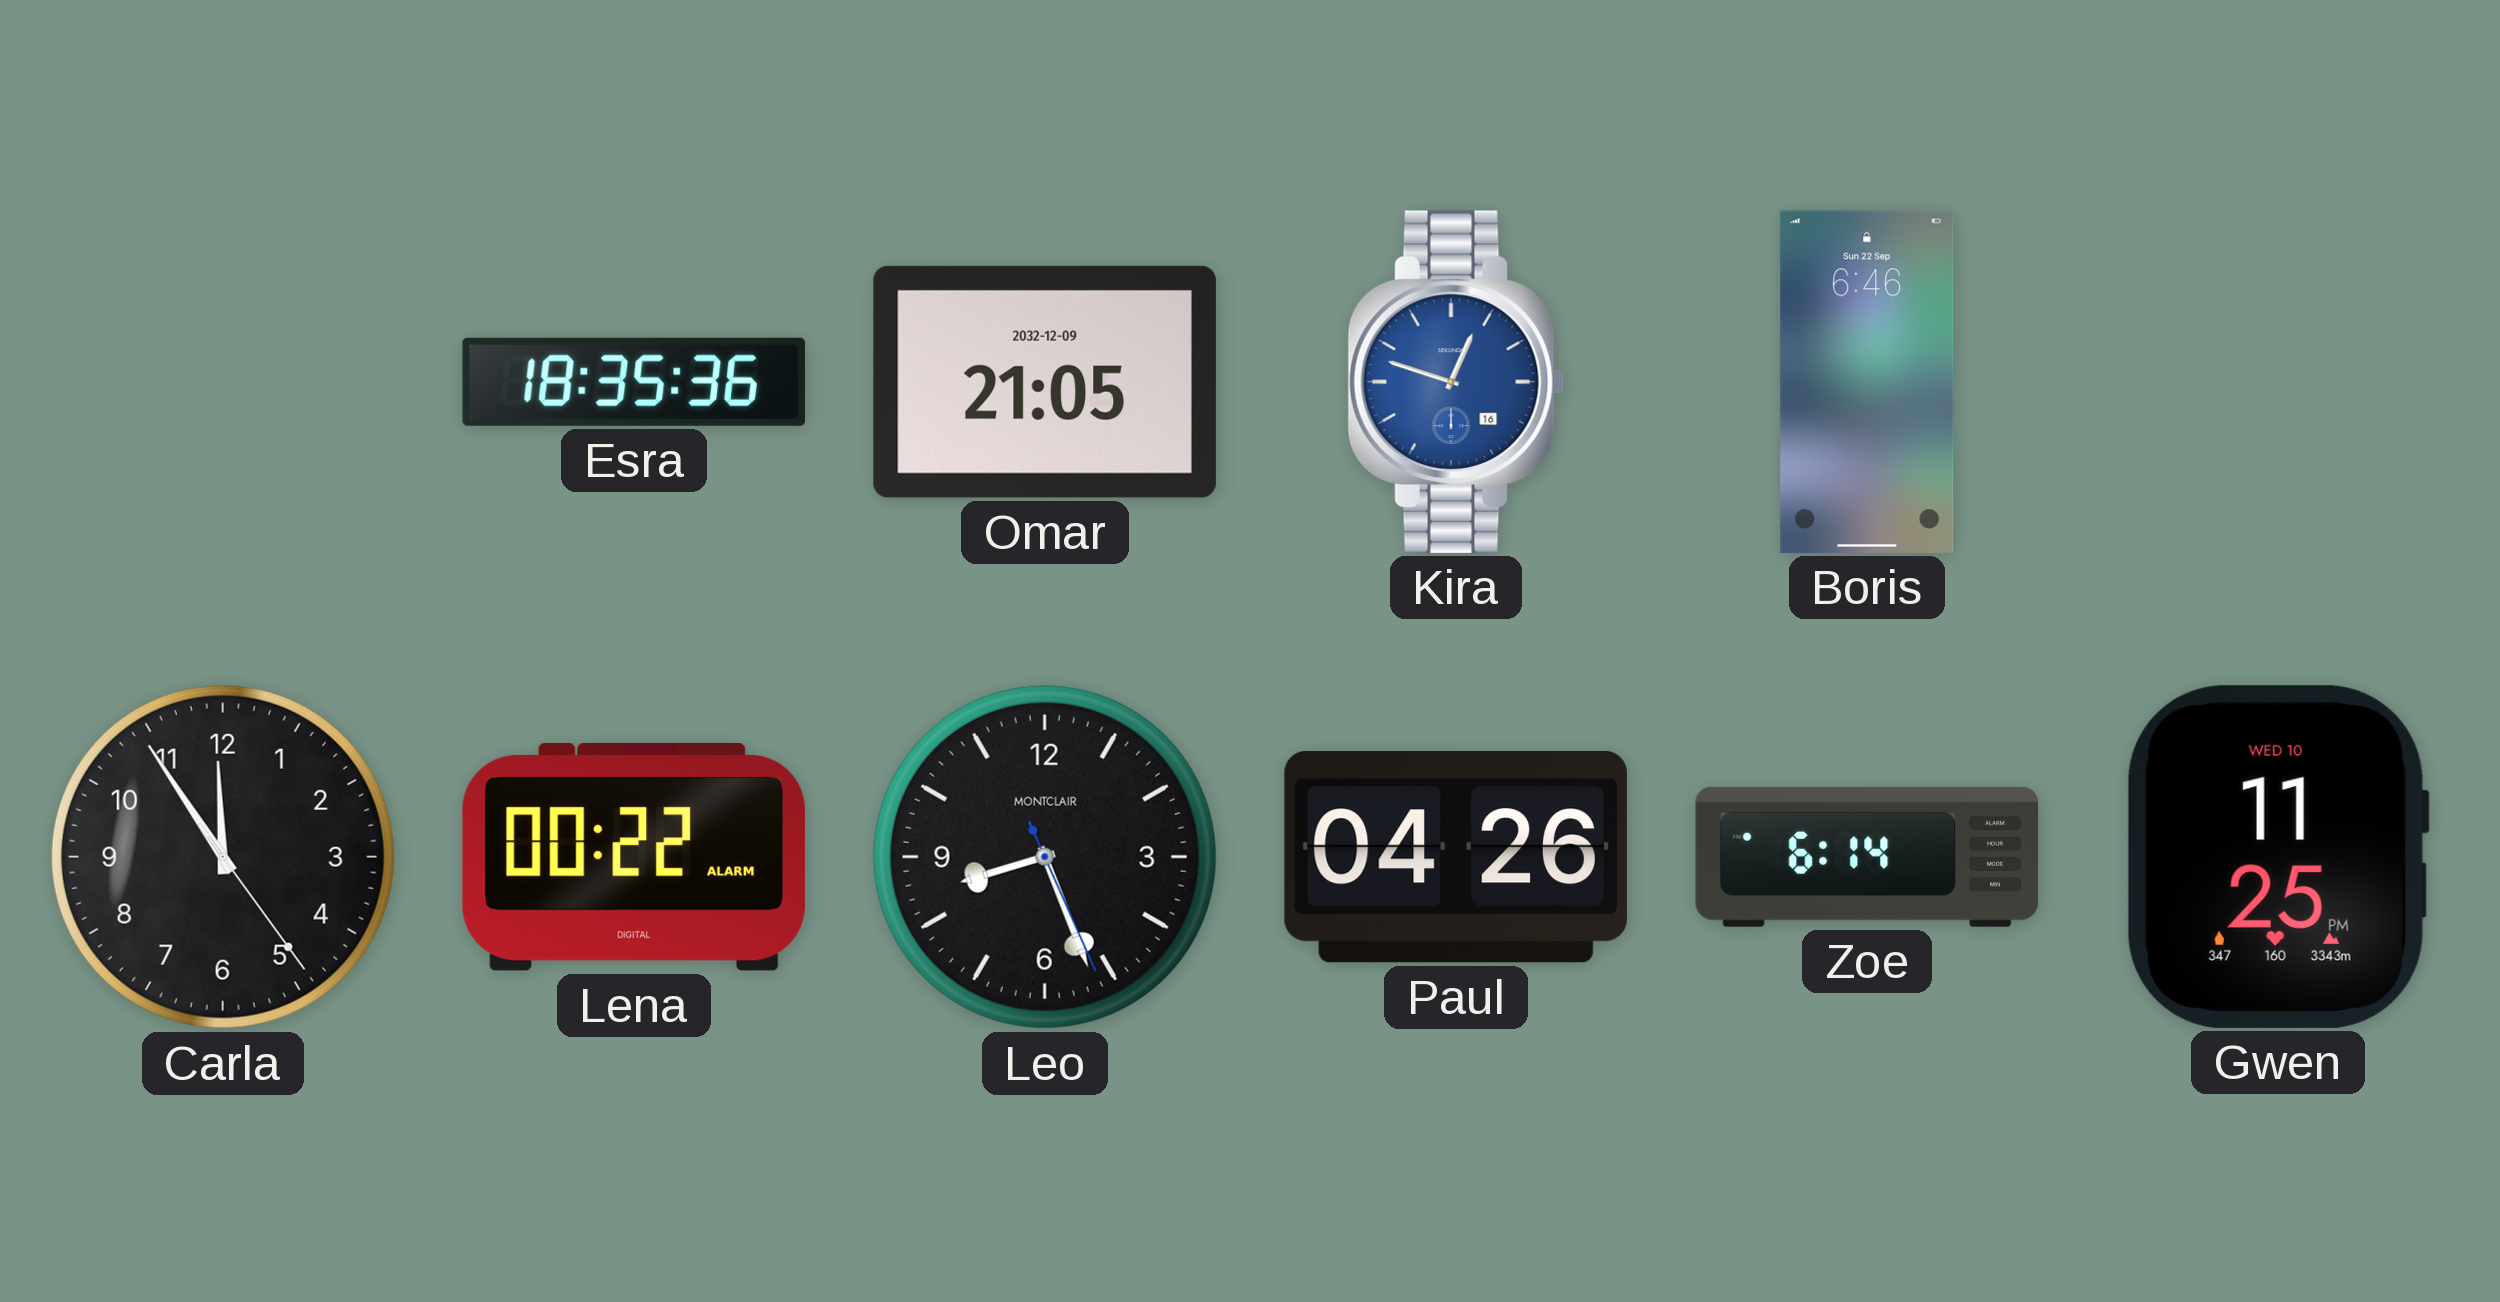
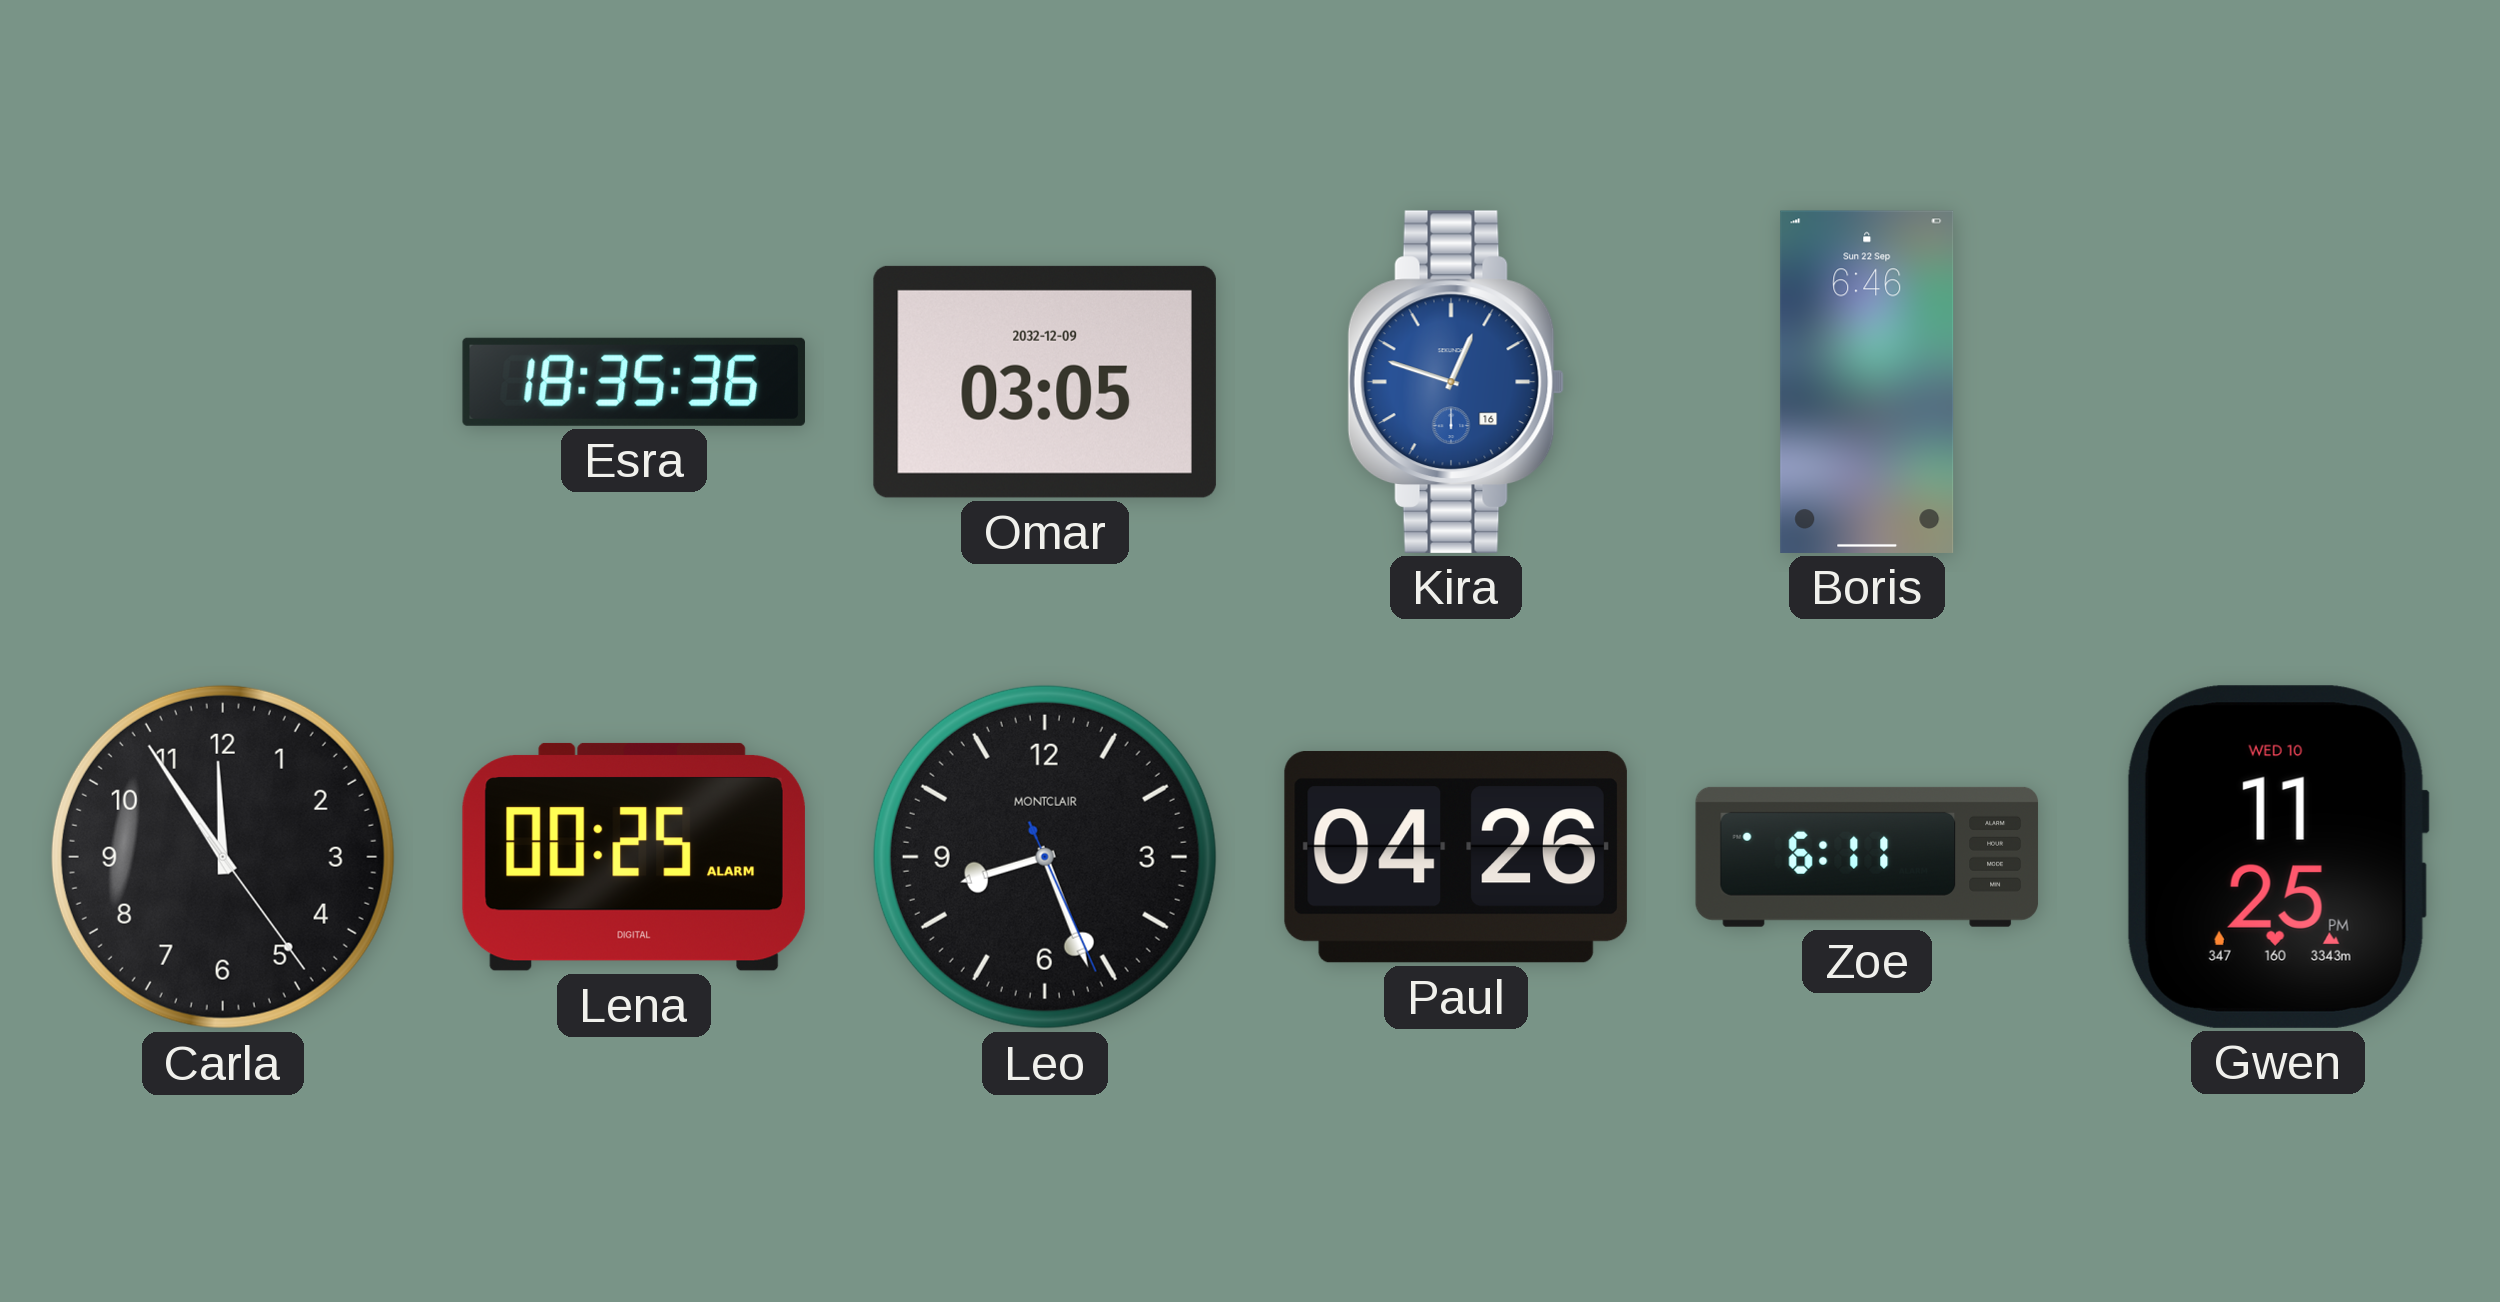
Omar: 21:05 -> 03:05 (1045, 382)
Lena: 00:22 -> 00:25 (634, 857)
Zoe: 6:14 -> 6:11 (1867, 857)
